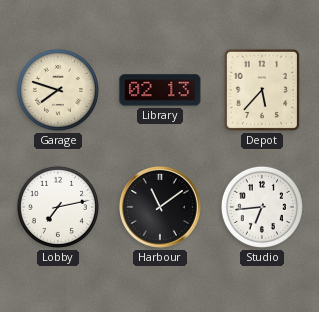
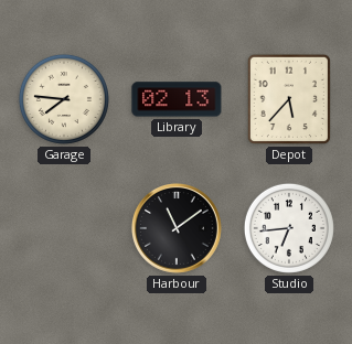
Garage: 7:48 -> 7:46 (64, 99)
Lobby: 7:13 -> none (58, 207)
